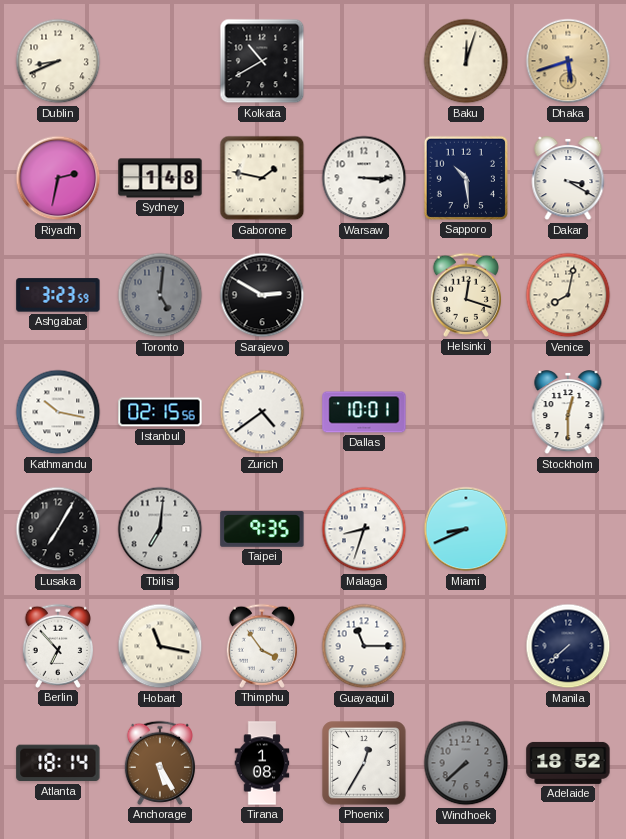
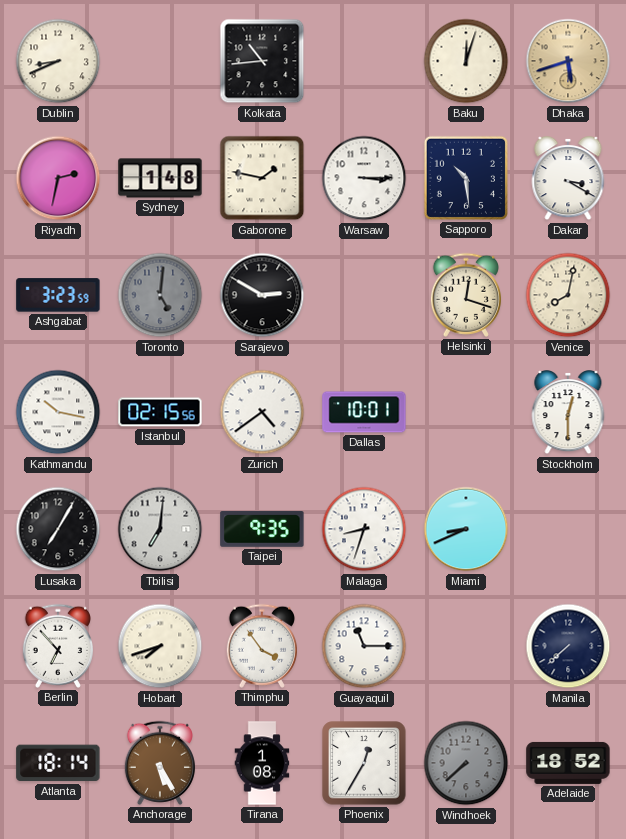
Kolkata: 10:40 -> 10:44 (262, 61)
Hobart: 11:17 -> 7:42 (160, 646)
